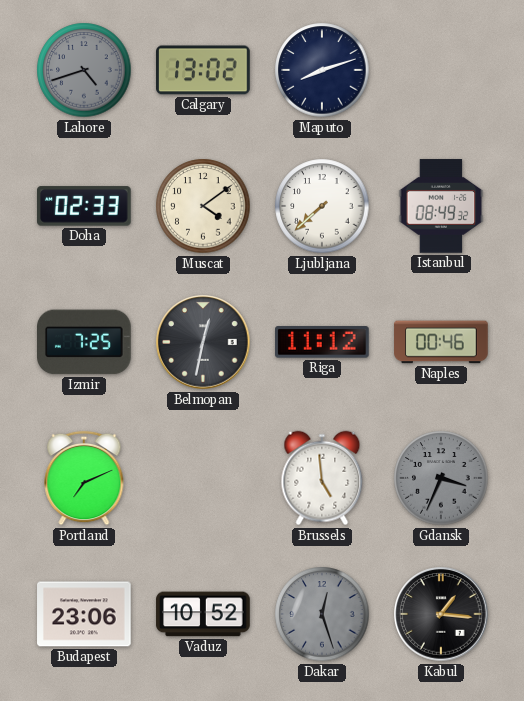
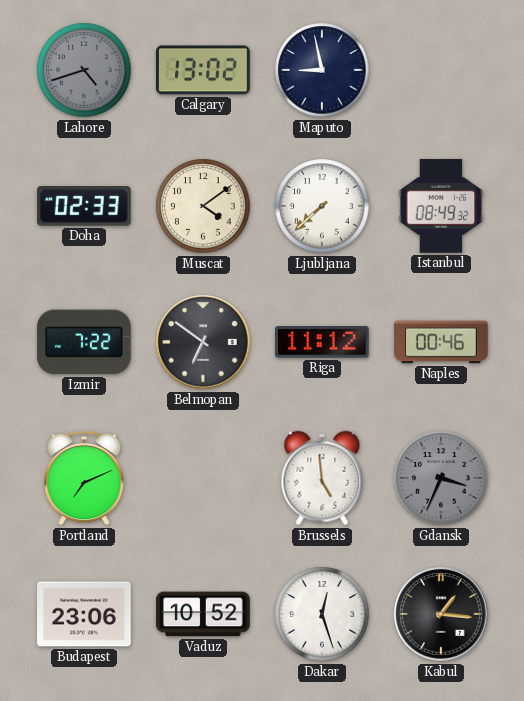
Maputo: 8:12 -> 8:58 (322, 70)
Izmir: 7:25 -> 7:22 (85, 342)
Belmopan: 12:32 -> 6:51 (203, 342)
Dakar dial: grey -> white (322, 614)
